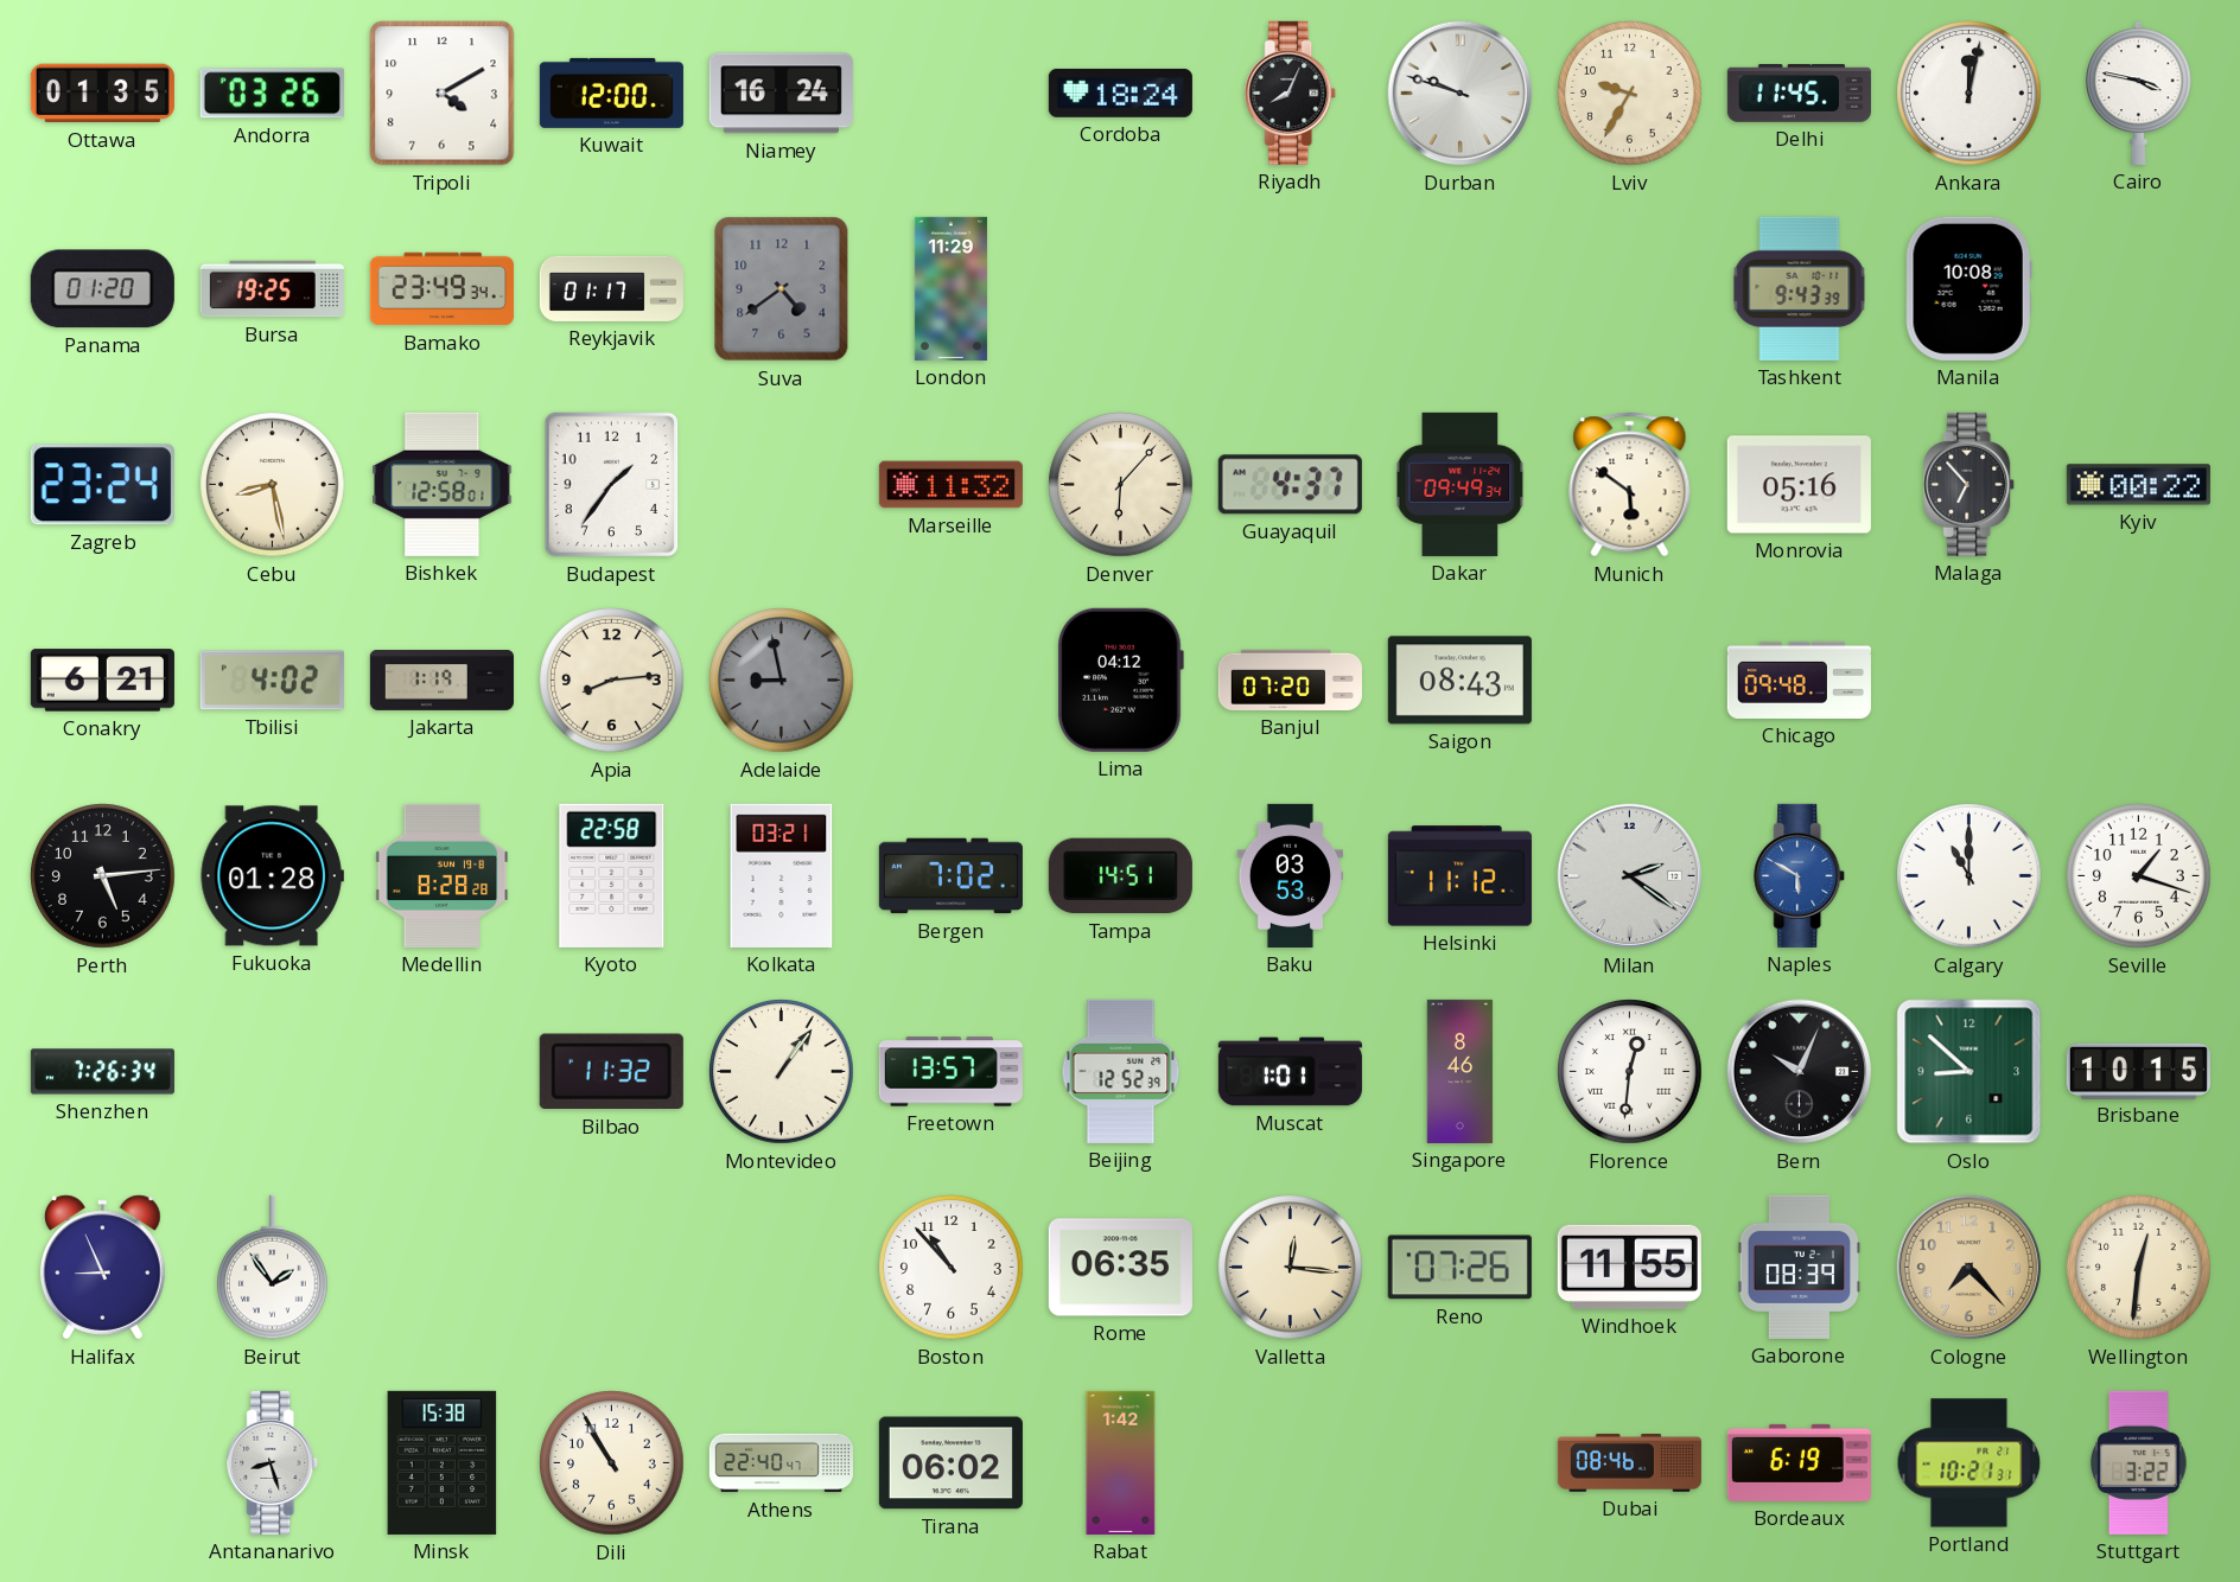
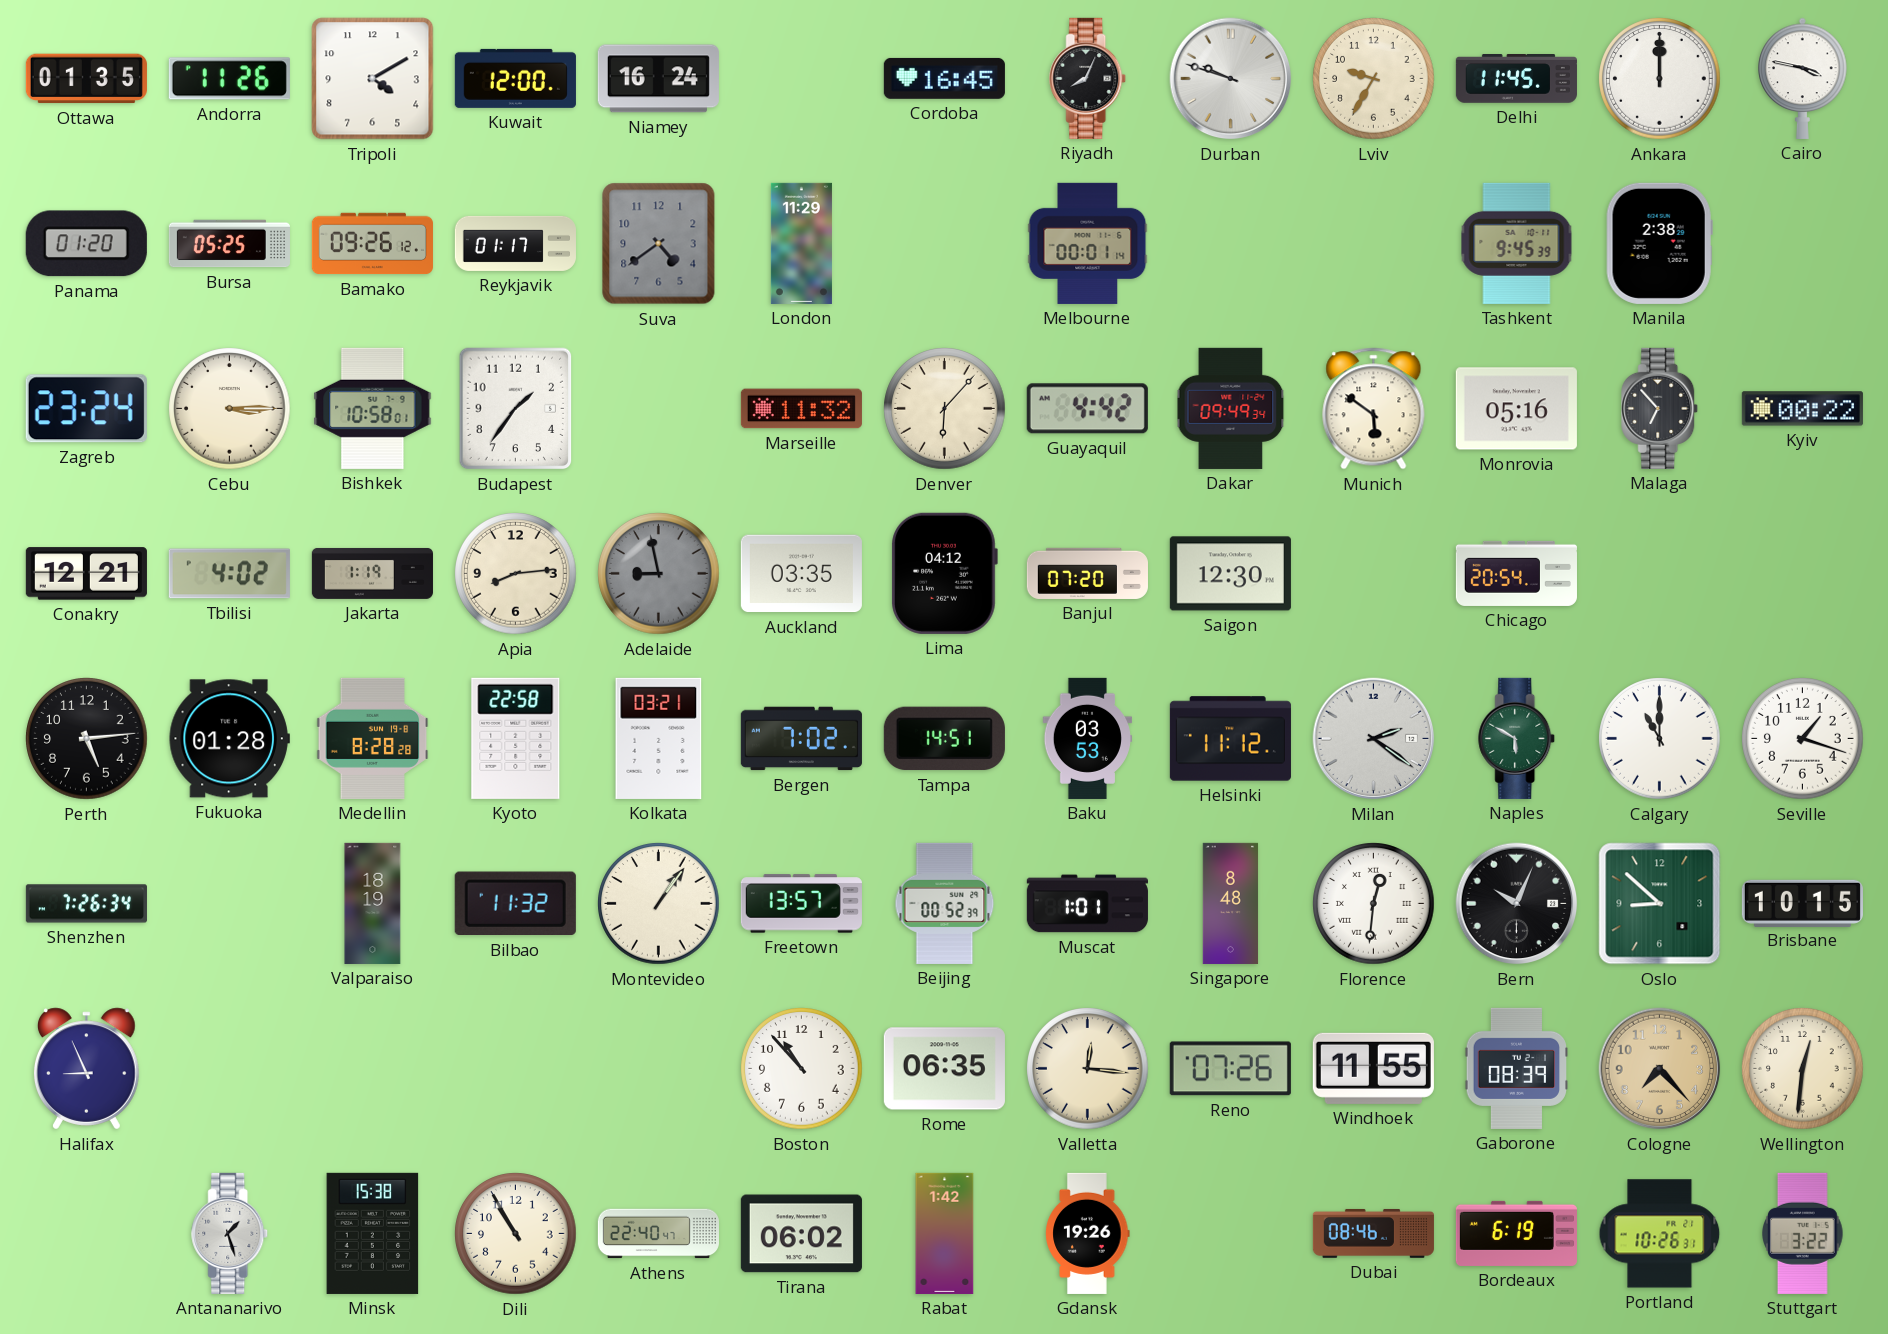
Andorra: 03:26 -> 11:26 (229, 79)
Cordoba: 18:24 -> 16:45 (944, 78)
Ankara: 12:02 -> 12:00 (1660, 79)
Bursa: 19:25 -> 05:25 (229, 244)
Bamako: 23:49 -> 09:26 (372, 244)
Melbourne: none -> 00:01 (1088, 243)
Tashkent: 9:43 -> 9:45 (1517, 243)
Manila: 10:08 -> 2:38 (1659, 243)
Cebu: 8:28 -> 3:15 (230, 409)
Bishkek: 12:58 -> 10:58 (373, 408)
Guayaquil: 4:37 -> 4:42 (1087, 409)
Conakry: 6:21 -> 12:21 (86, 574)
Auckland: none -> 03:35 (801, 574)
Saigon: 08:43 -> 12:30 (1230, 574)
Chicago: 09:48 -> 20:54 (1516, 573)
Naples dial: blue -> green (1517, 738)
Valparaiso: none -> 18:19 (373, 903)
Beijing: 12:52 -> 00:52 (945, 903)
Singapore: 8:46 -> 8:48 (1231, 903)
Beirut: 1:54 -> none (273, 1268)
Antananarivo: 8:27 -> 1:27 (230, 1233)
Gdansk: none -> 19:26 (1088, 1233)
Portland: 10:21 -> 10:26 (1660, 1234)
